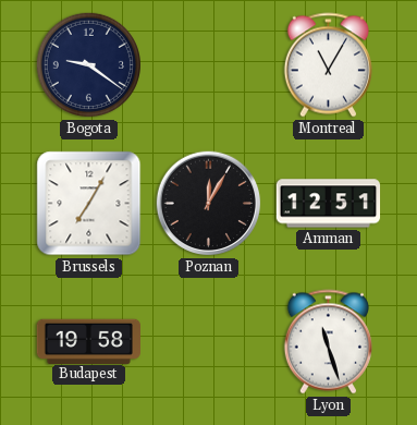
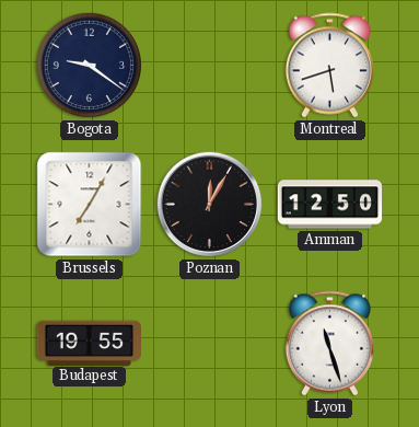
Montreal: 11:05 -> 5:42 (329, 66)
Amman: 12:51 -> 12:50 (330, 205)
Budapest: 19:58 -> 19:55 (89, 343)
